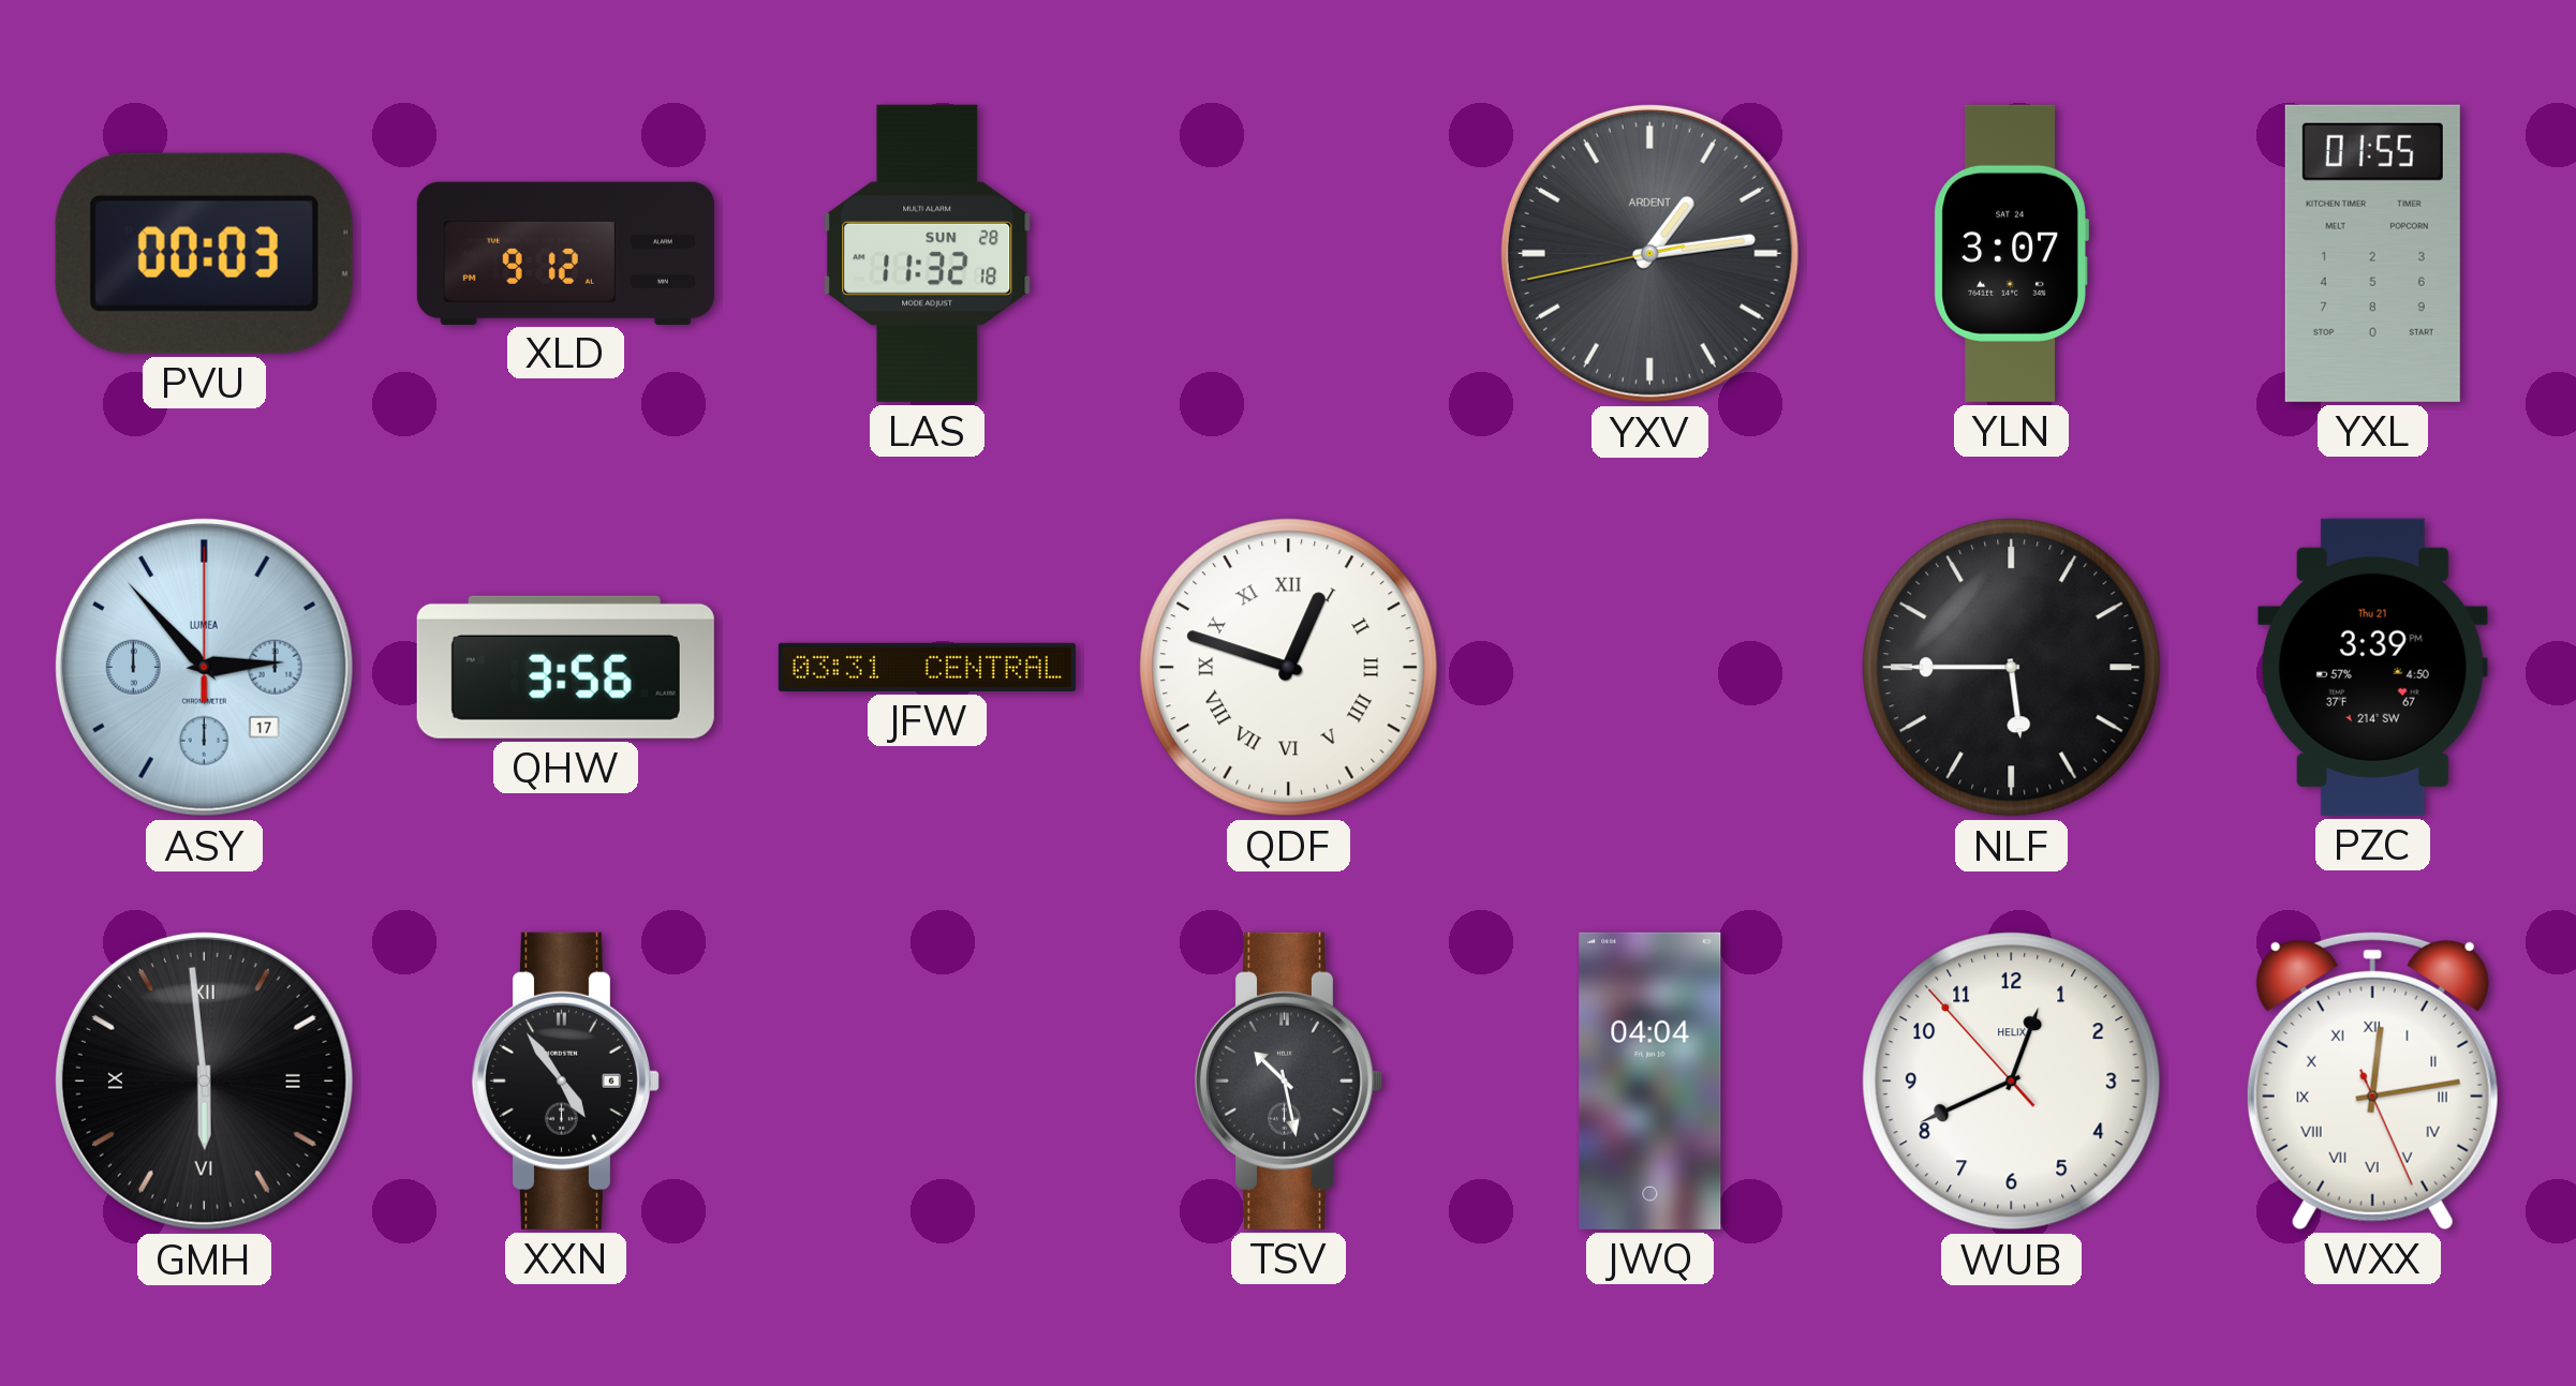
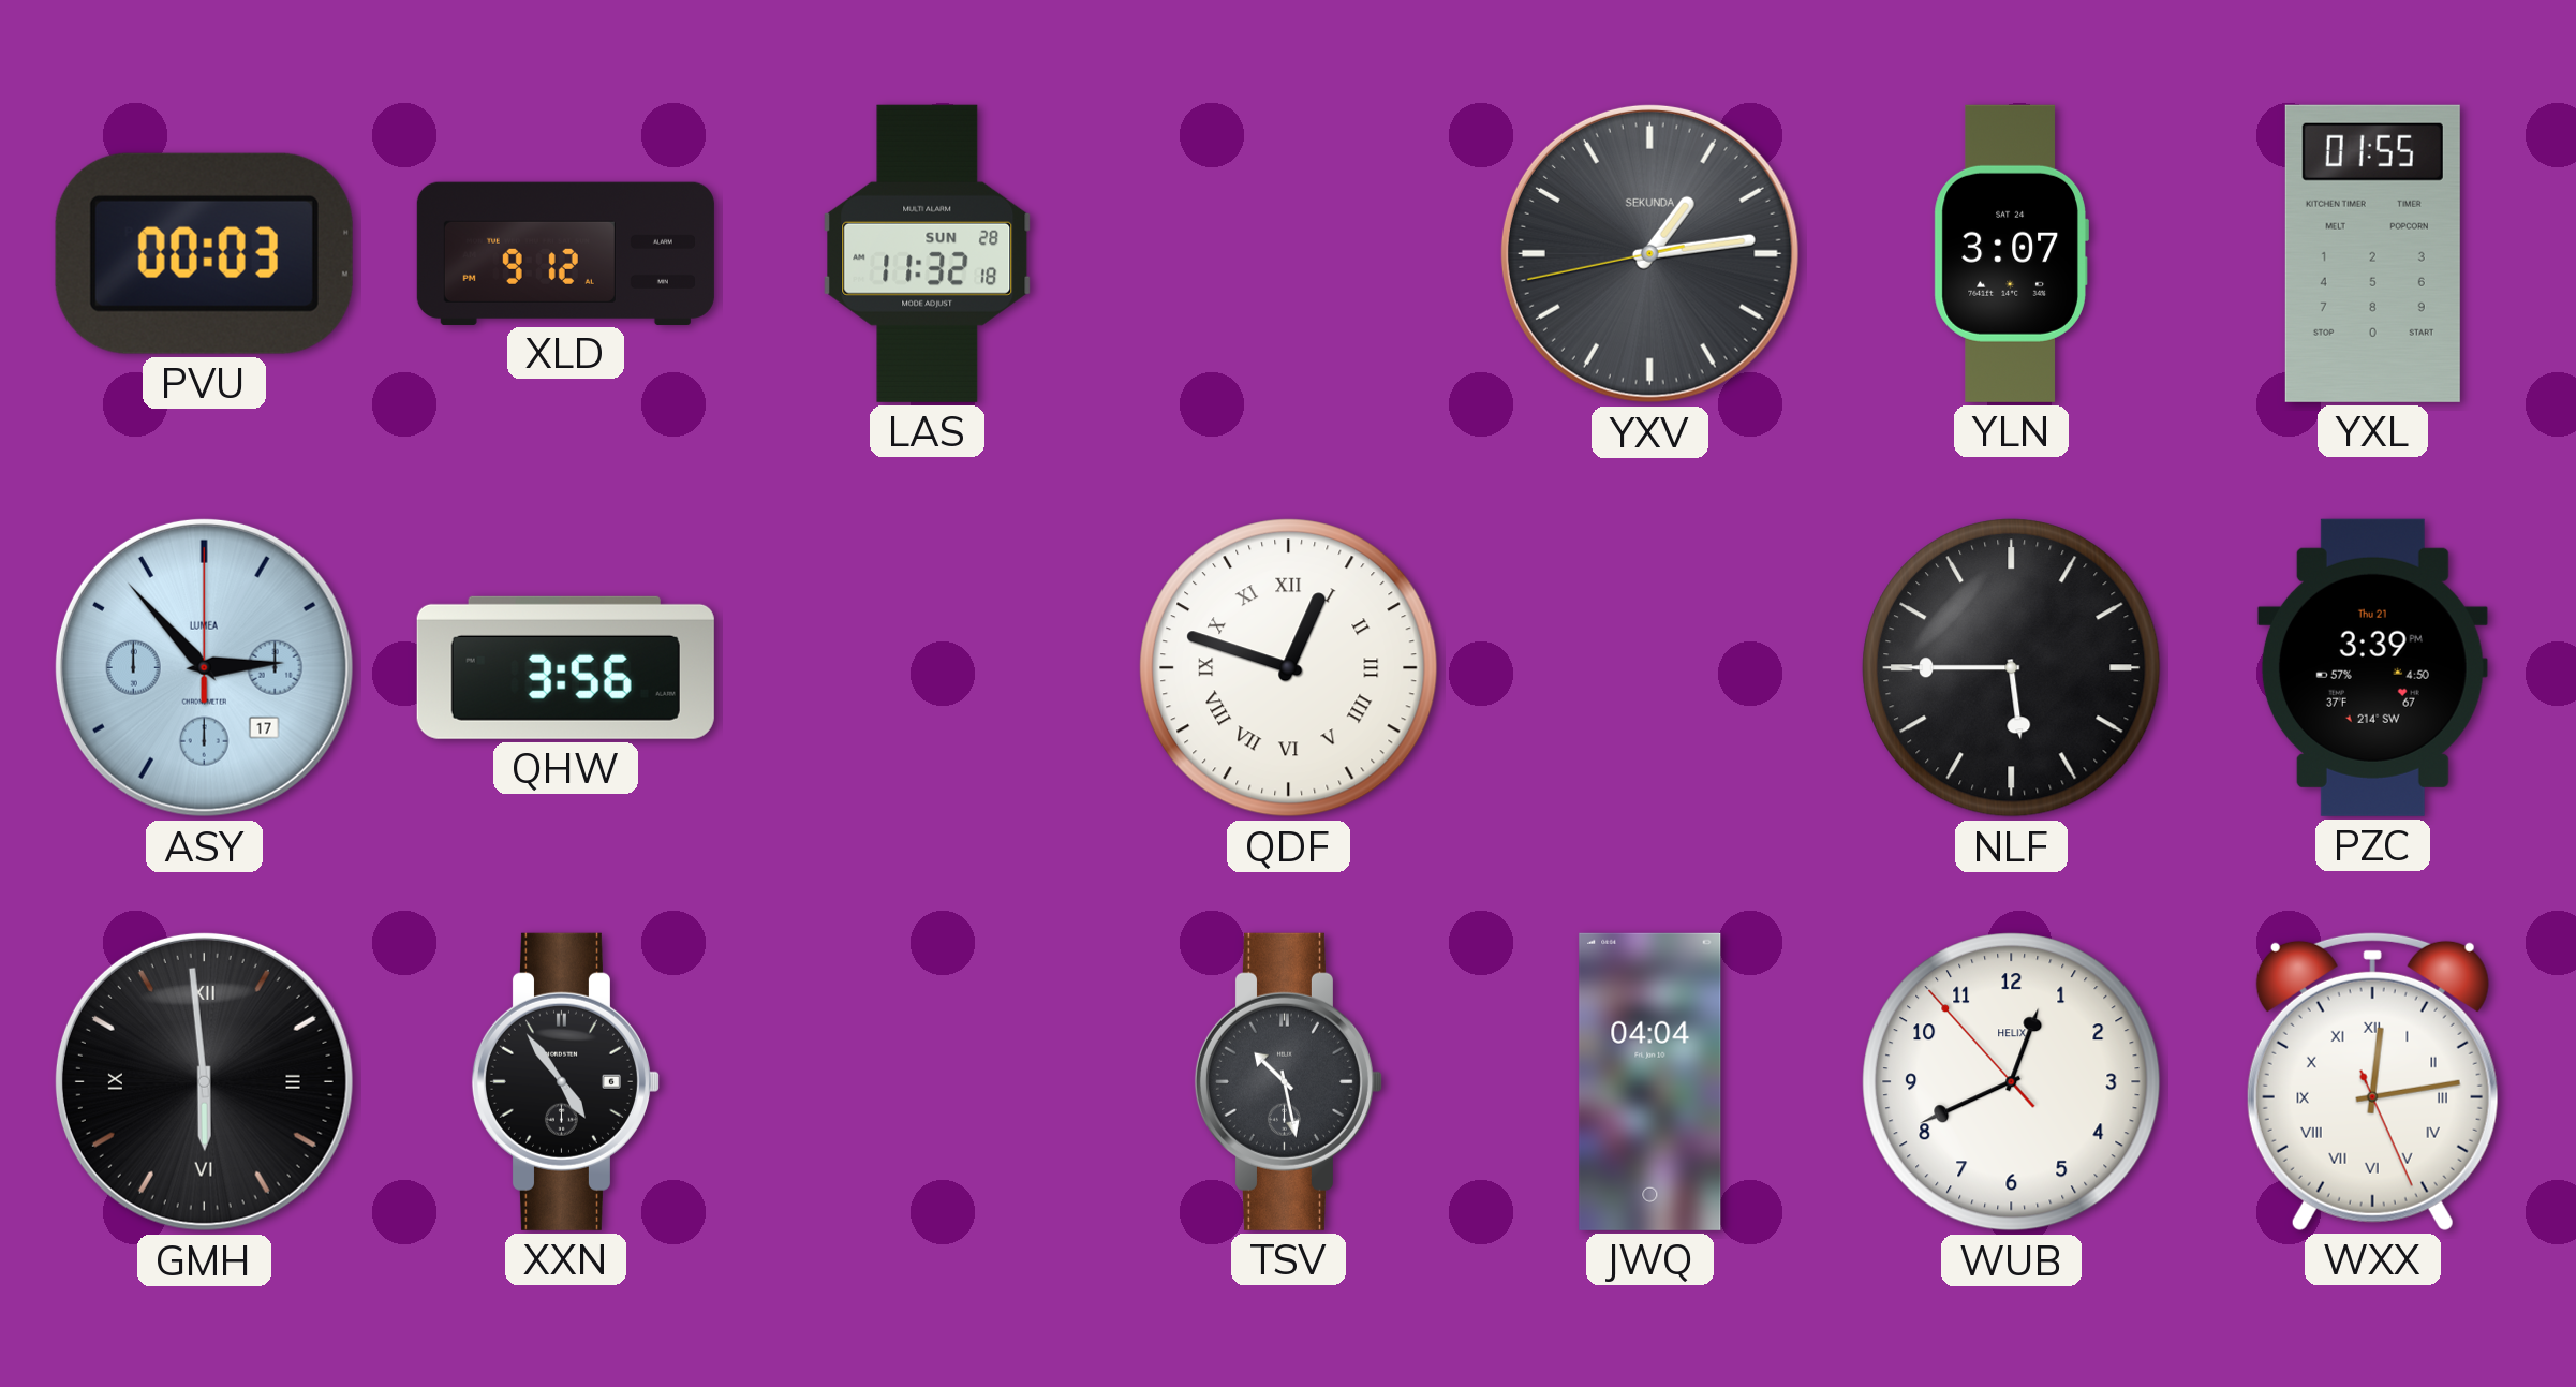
YXV brand: ARDENT -> SEKUNDA (1649, 253)
JFW: 03:31 -> none (927, 667)
